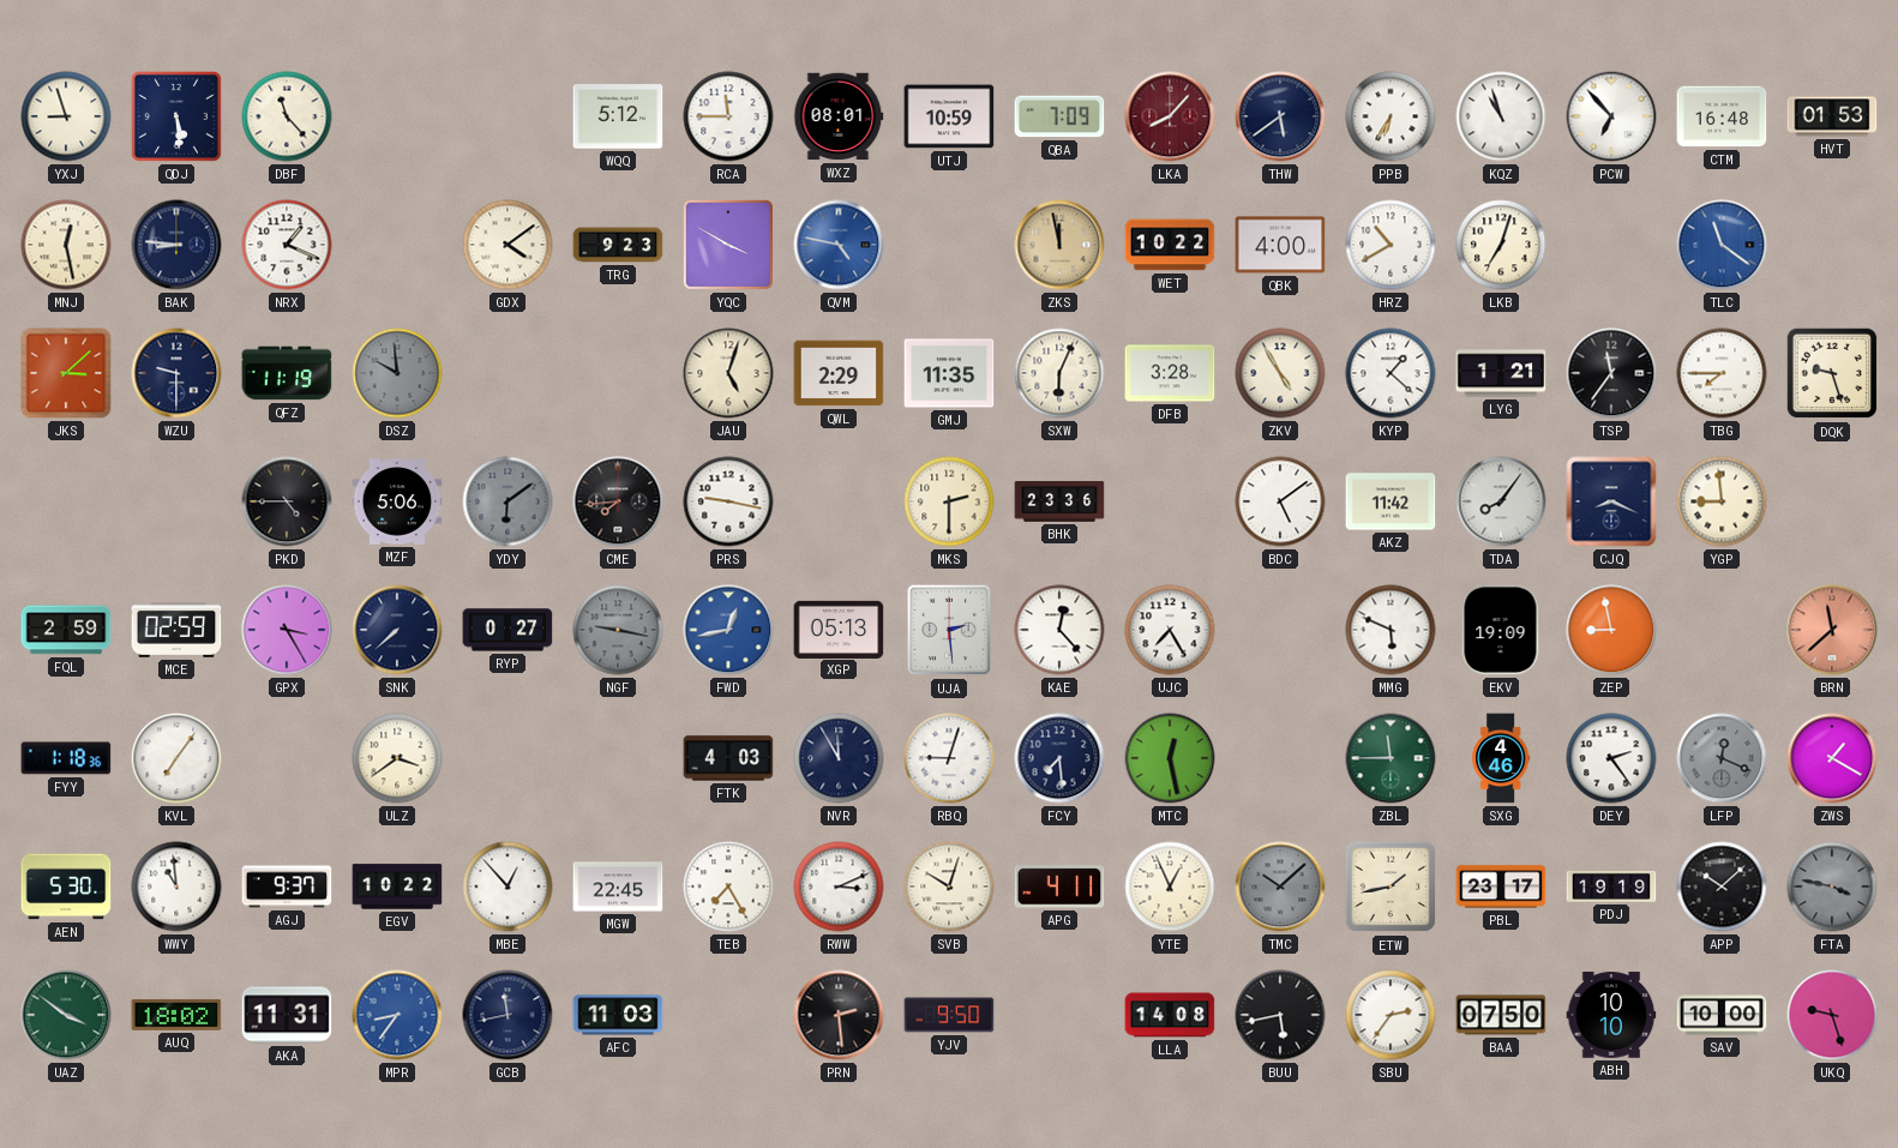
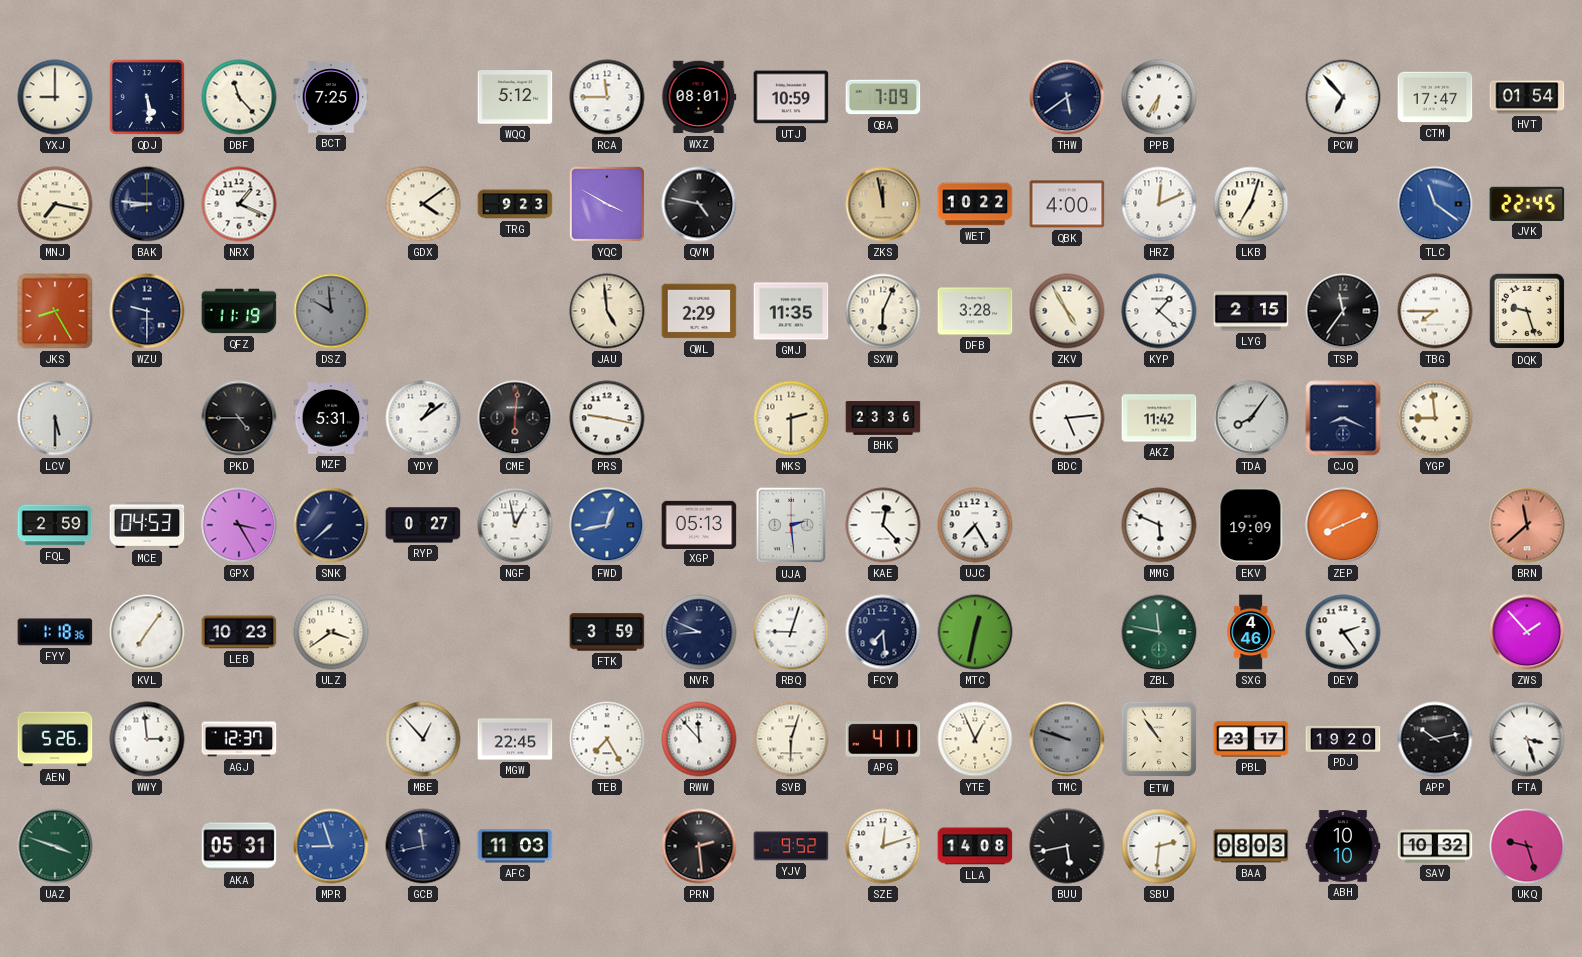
YXJ: 8:57 -> 9:00 (55, 97)
BCT: none -> 7:25 (331, 97)
LKA: 8:07 -> none (1170, 116)
KQZ: 10:57 -> none (1501, 116)
CTM: 16:48 -> 17:47 (1435, 97)
HVT: 01:53 -> 01:54 (1527, 97)
MNJ: 12:28 -> 7:17 (55, 204)
QVM dial: blue -> black (699, 204)
HRZ: 10:40 -> 12:11 (1159, 204)
JVK: none -> 22:45 (1527, 204)
JKS: 3:08 -> 8:25 (55, 311)
JAU: 5:03 -> 4:59 (607, 311)
LYG: 1:21 -> 2:15 (1251, 311)
LCV: none -> 5:30 (55, 418)
MZF: 5:06 -> 5:31 (331, 418)
YDY: 6:09 -> 1:09 (423, 418)
YDY dial: grey -> white (423, 418)
CME: 7:44 -> 6:01 (515, 418)
BDC: 5:09 -> 5:14 (1067, 418)
MCE: 02:59 -> 04:53 (147, 525)
NGF: 9:17 -> 12:58 (515, 525)
NGF dial: grey -> white (515, 525)
ZEP: 8:58 -> 8:11 (1343, 525)
LEB: none -> 10:23 (239, 632)
FTK: 4:03 -> 3:59 (607, 632)
NVR: 11:55 -> 8:49 (699, 632)
MTC: 12:28 -> 12:32 (975, 632)
ZBL: 11:45 -> 11:47 (1159, 632)
LFP: 12:19 -> none (1722, 758)
ZWS: 1:20 -> 1:53 (1527, 632)
AEN: 5:30 -> 5:26 (55, 739)
WWY: 10:59 -> 2:59 (147, 739)
AGJ: 9:37 -> 12:37 (239, 739)
EGV: 10:22 -> none (397, 886)
RWW: 3:11 -> 11:53 (699, 739)
SVB: 10:03 -> 6:03 (791, 739)
TMC: 10:08 -> 9:48 (1067, 739)
ETW: 1:43 -> 10:54 (1159, 739)
PDJ: 19:19 -> 19:20 (1343, 739)
APP: 10:08 -> 10:13 (1435, 739)
FTA: 3:47 -> 3:27 (1527, 739)
FTA dial: grey -> white (1527, 739)
UAZ: 3:51 -> 3:48 (55, 846)
AUQ: 18:02 -> none (176, 1015)
AKA: 11:31 -> 05:31 (239, 846)
MPR: 8:36 -> 8:57 (331, 846)
YJV: 9:50 -> 9:52 (791, 846)
SZE: none -> 12:12 (883, 846)
SBU: 2:36 -> 2:31 (1159, 846)
BAA: 07:50 -> 08:03 (1251, 846)
SAV: 10:00 -> 10:32 (1435, 846)
